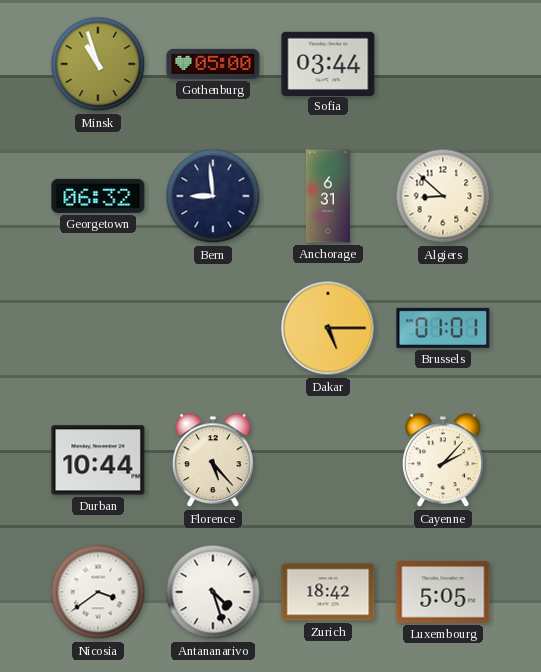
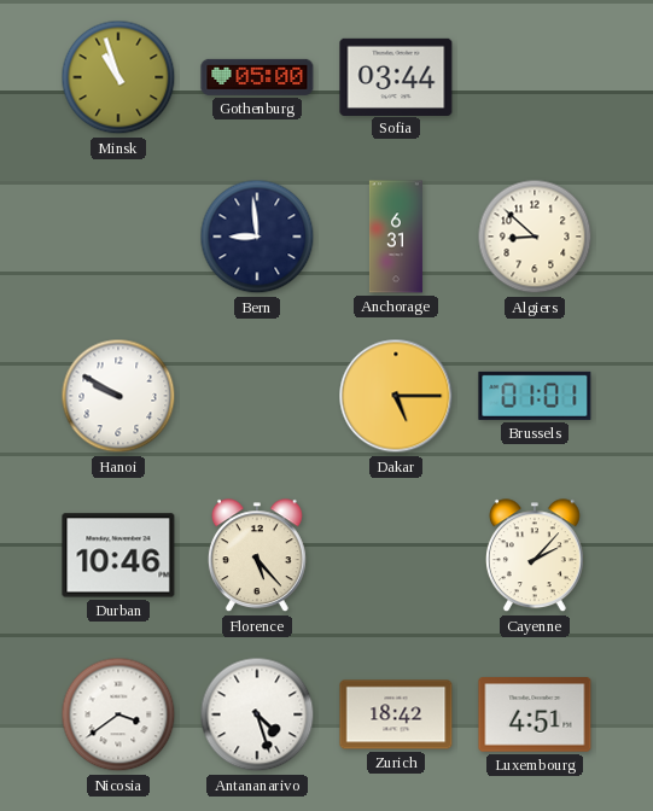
Georgetown: 06:32 -> none (98, 196)
Hanoi: none -> 9:50 (118, 396)
Durban: 10:44 -> 10:46 (118, 555)
Luxembourg: 5:05 -> 4:51 (535, 714)
